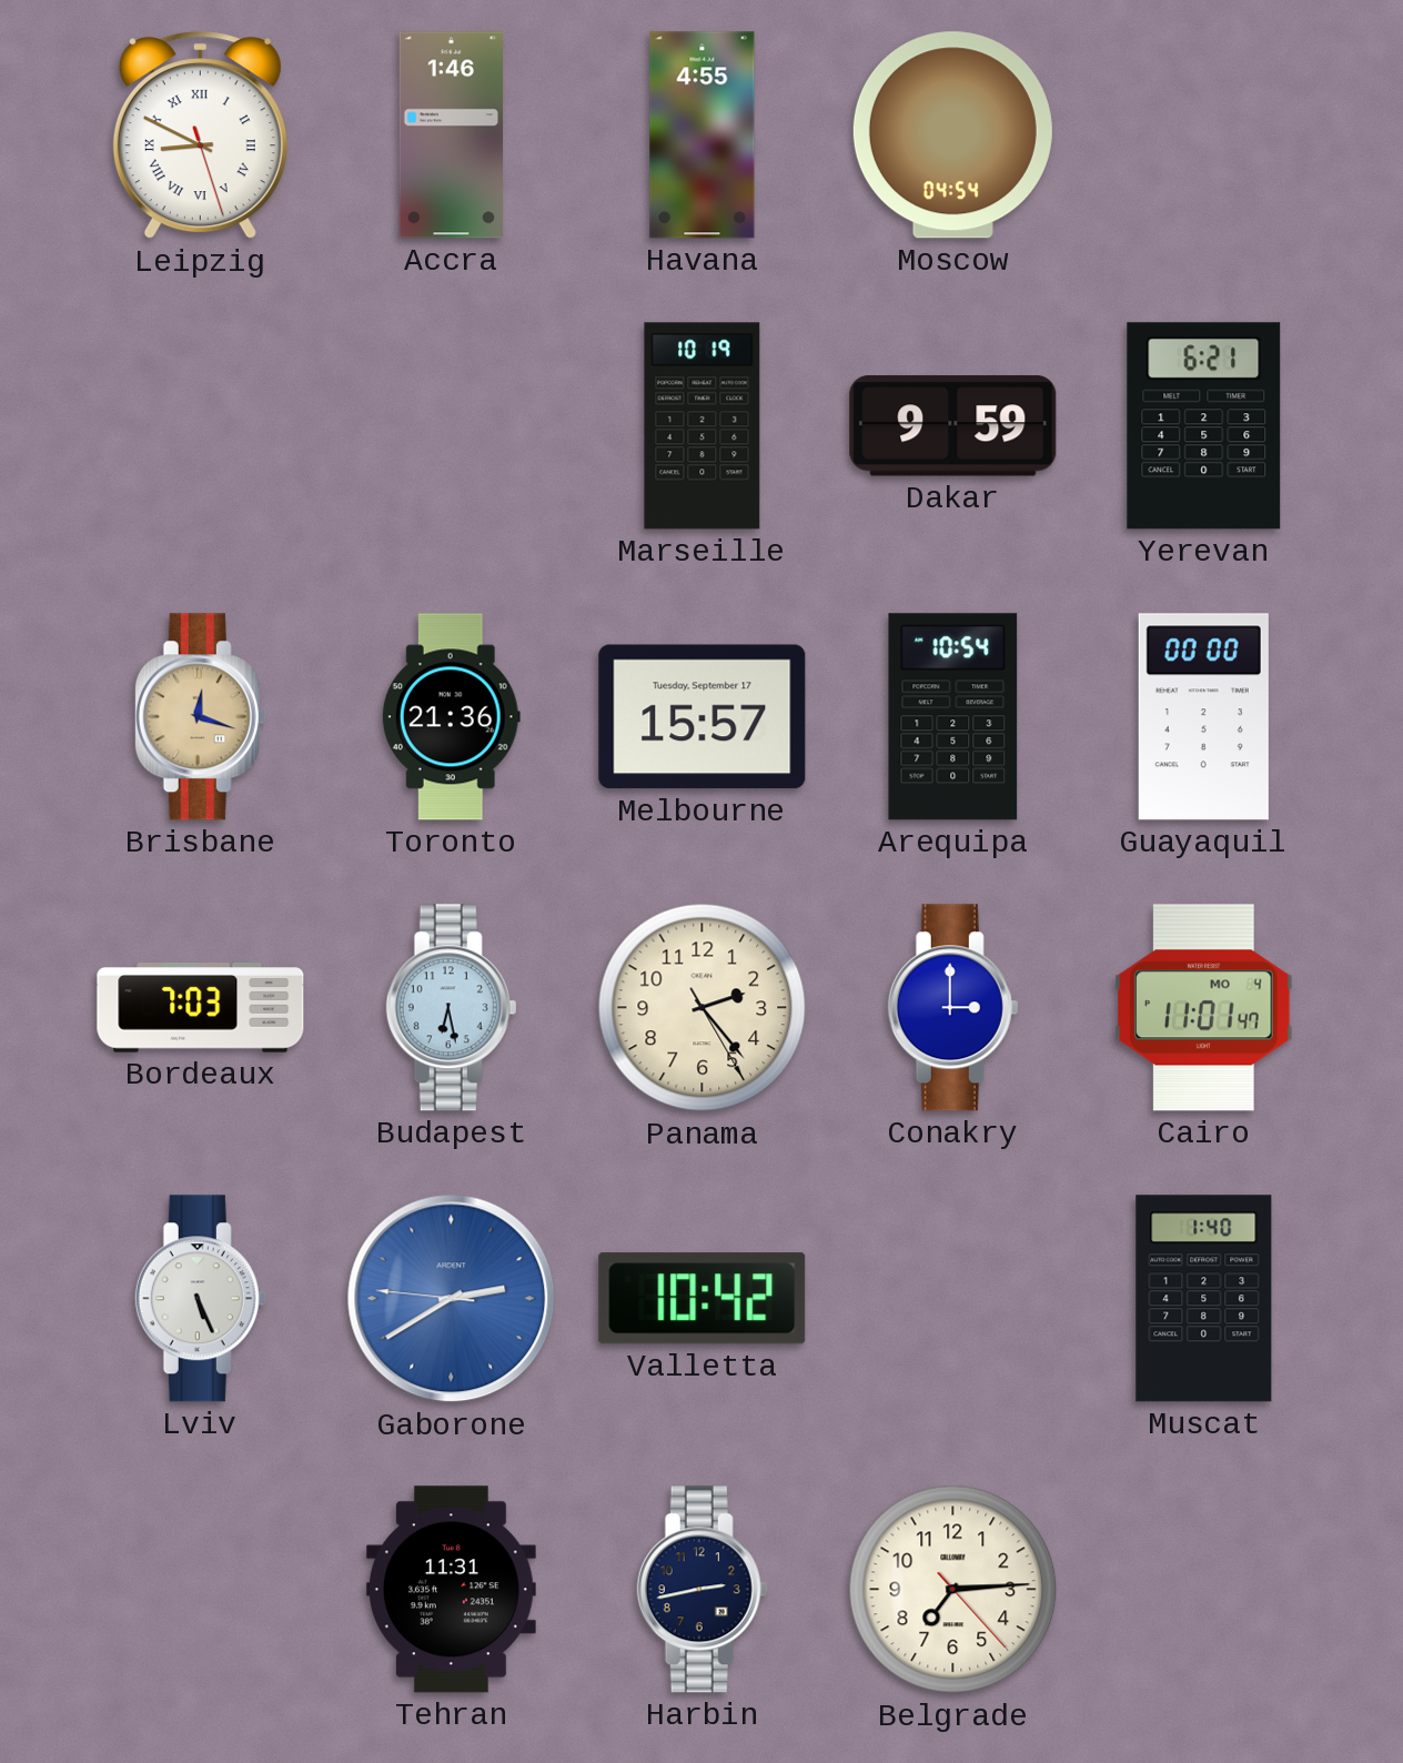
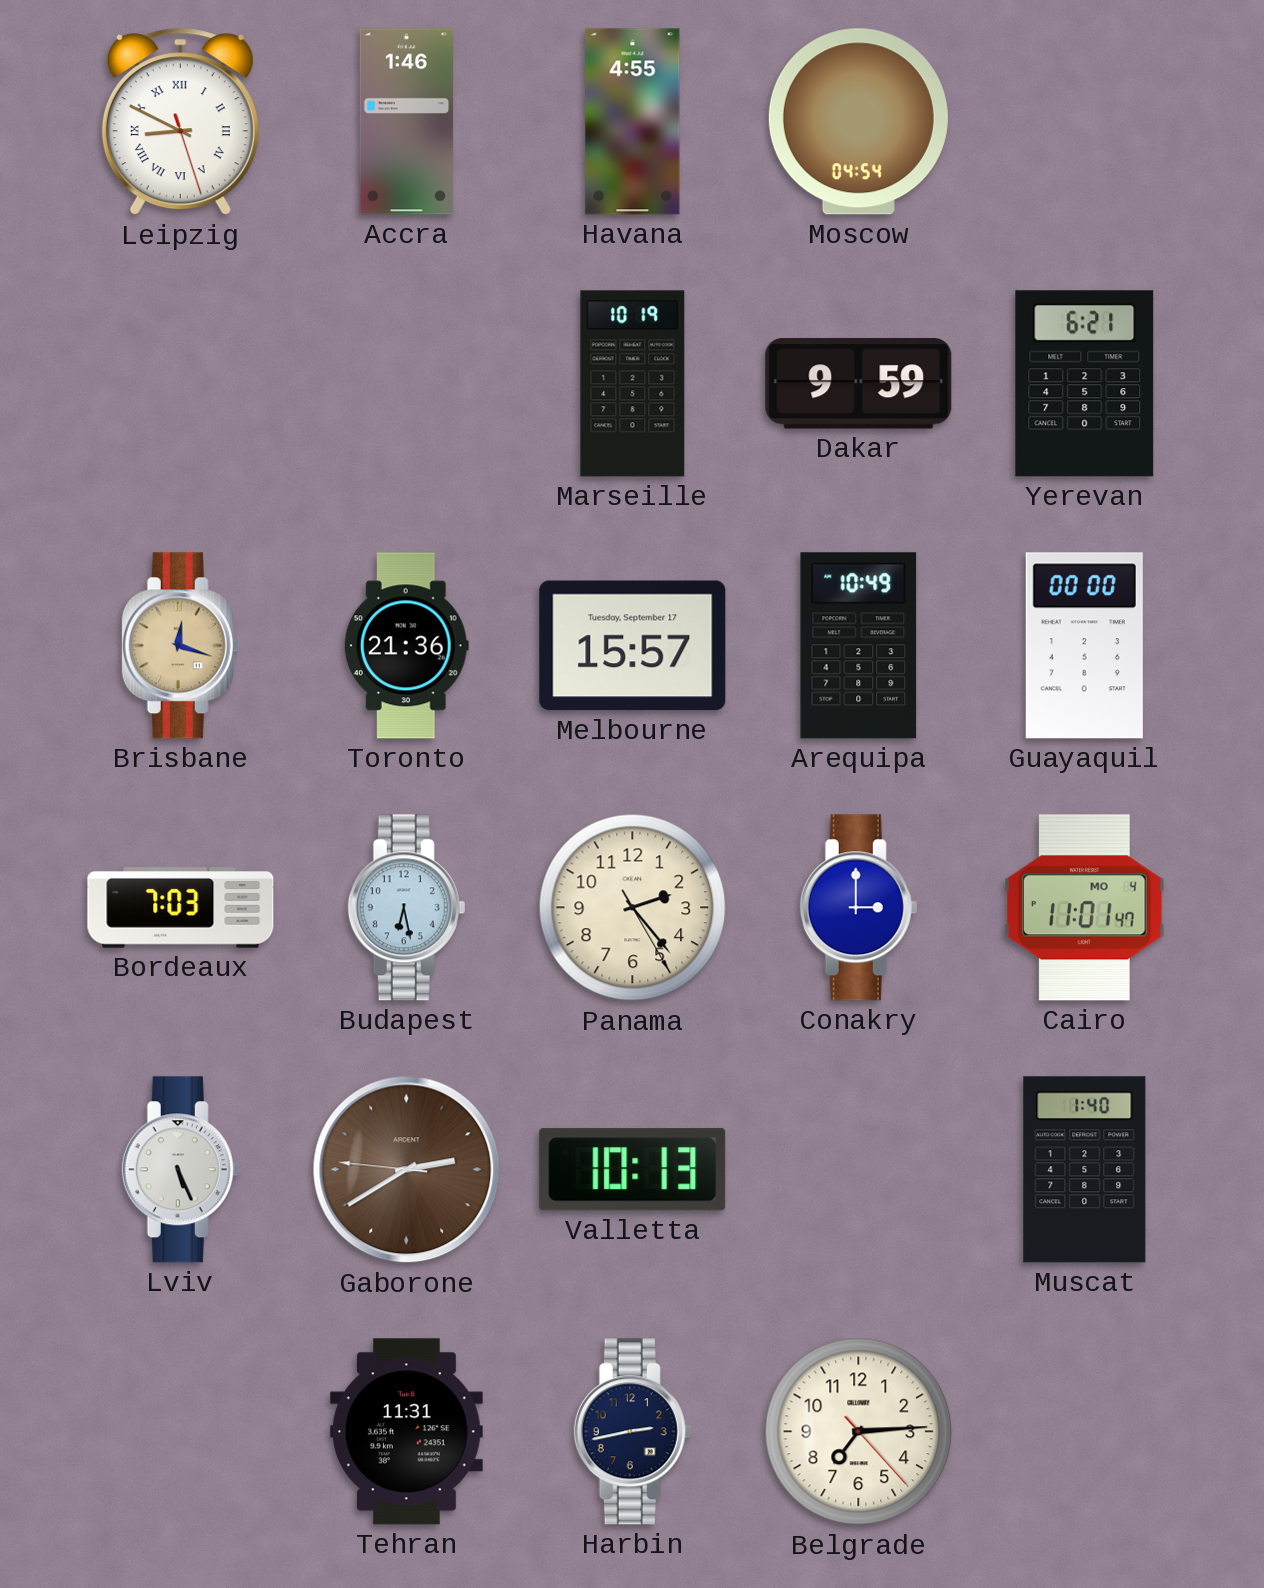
Arequipa: 10:54 -> 10:49 (859, 646)
Gaborone dial: blue -> brown (407, 1170)
Valletta: 10:42 -> 10:13 (633, 1170)
